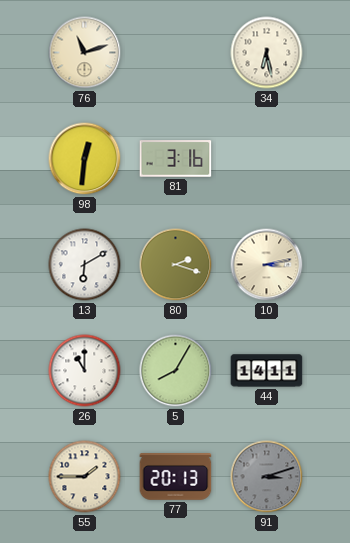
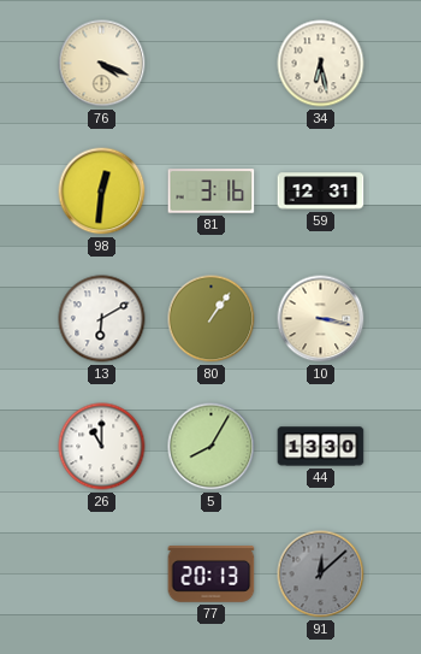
76: 11:12 -> 4:19 (102, 64)
59: none -> 12:31 (321, 192)
80: 2:18 -> 1:06 (212, 319)
10: 3:13 -> 3:17 (321, 319)
44: 14:11 -> 13:30 (321, 447)
55: 1:45 -> none (85, 477)
91: 3:12 -> 12:08 (321, 575)
